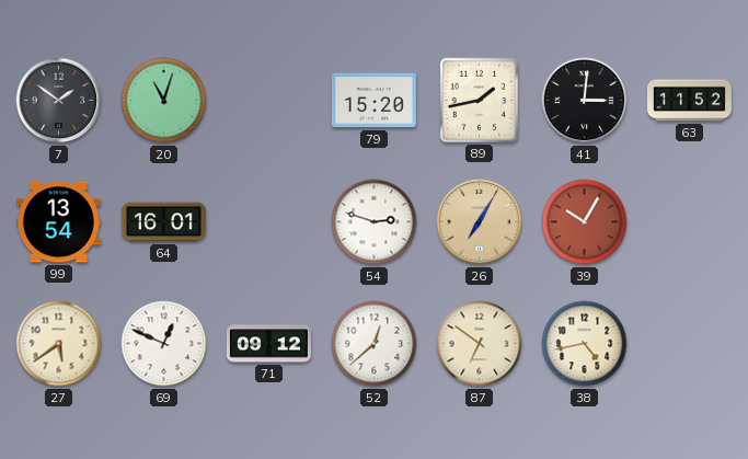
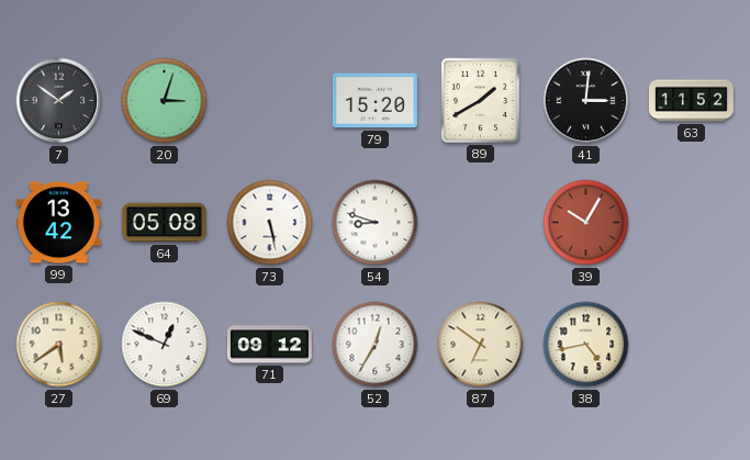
20: 11:03 -> 3:03 (165, 101)
89: 1:43 -> 1:40 (480, 100)
99: 13:54 -> 13:42 (58, 223)
64: 16:01 -> 05:08 (164, 223)
73: none -> 5:28 (270, 223)
54: 2:48 -> 8:48 (376, 223)
26: 7:05 -> none (480, 222)
52: 12:38 -> 12:35 (376, 345)
